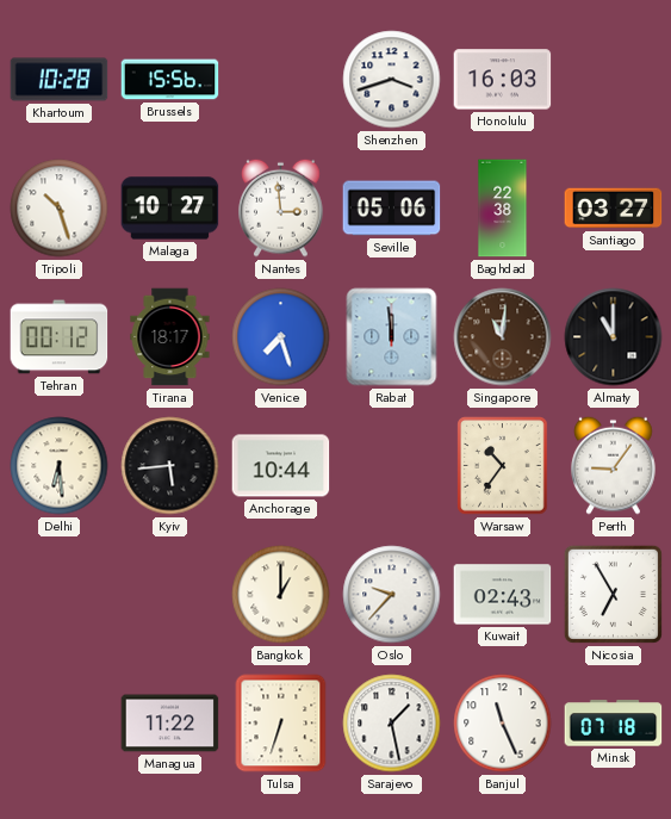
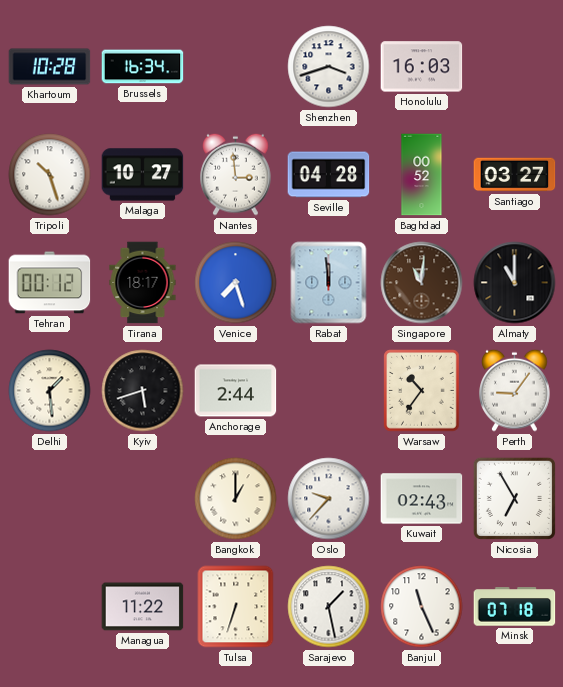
Brussels: 15:56 -> 16:34 (143, 67)
Seville: 05:06 -> 04:28 (329, 175)
Baghdad: 22:38 -> 00:52 (422, 175)
Delhi: 6:29 -> 1:29 (50, 391)
Kyiv: 5:44 -> 5:42 (143, 391)
Anchorage: 10:44 -> 2:44 (236, 391)
